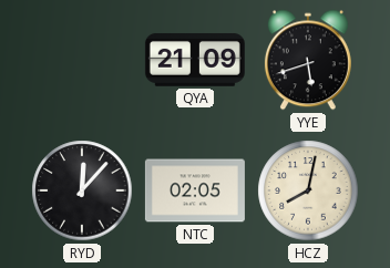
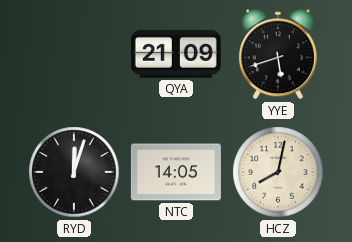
RYD: 12:07 -> 12:03 (74, 172)
NTC: 02:05 -> 14:05 (176, 172)
